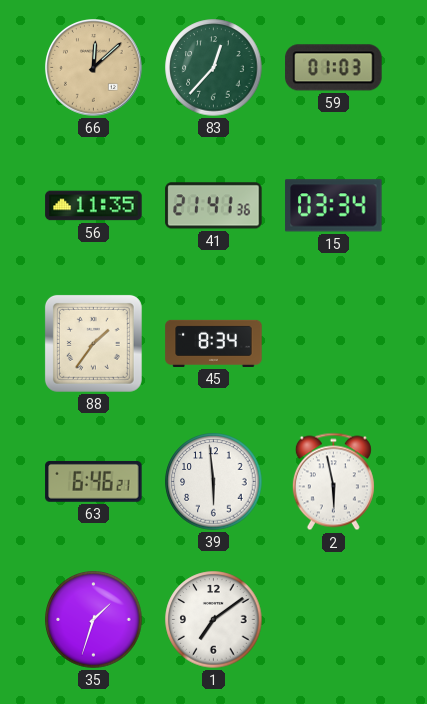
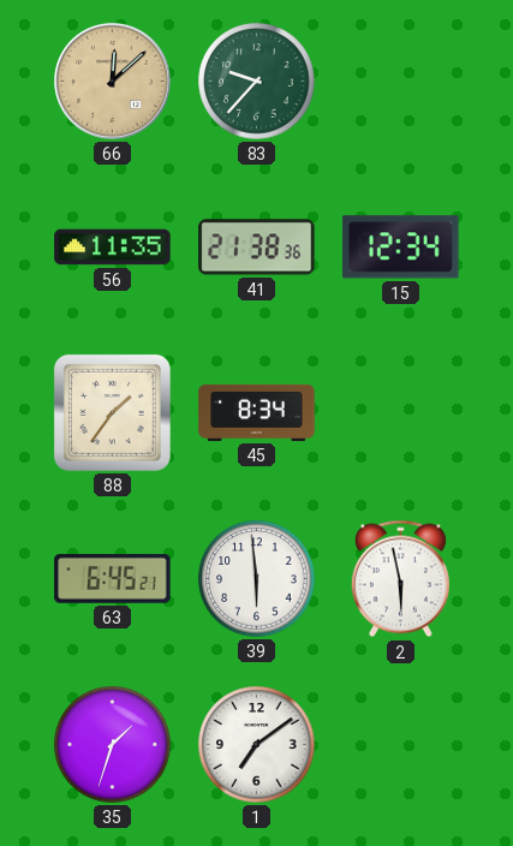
83: 12:37 -> 9:37 (257, 82)
59: 01:03 -> none (334, 68)
41: 21:41 -> 21:38 (257, 248)
15: 03:34 -> 12:34 (401, 248)
63: 6:46 -> 6:45 (113, 578)
